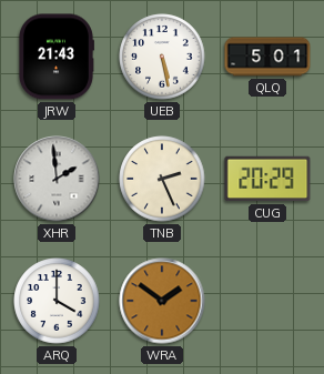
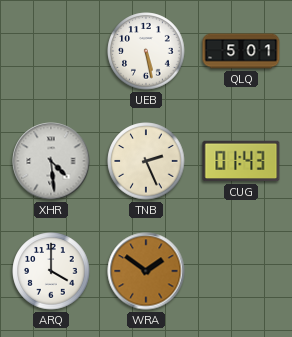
JRW: 21:43 -> none (55, 57)
XHR: 1:59 -> 4:29 (51, 161)
CUG: 20:29 -> 01:43 (241, 161)
